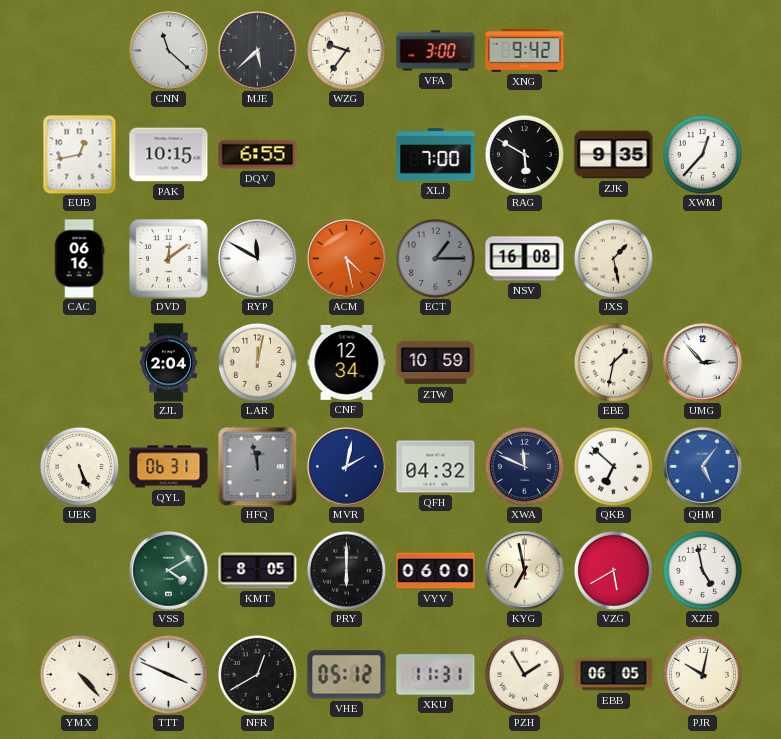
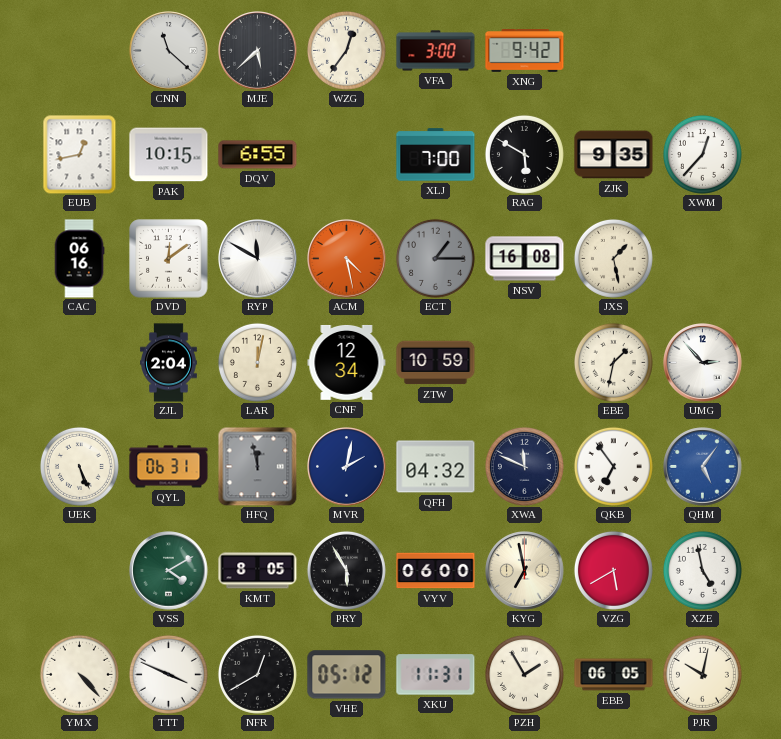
WZG: 9:36 -> 12:36 (346, 50)
QKB: 6:52 -> 6:54 (613, 466)
PRY: 6:00 -> 5:55 (346, 570)
